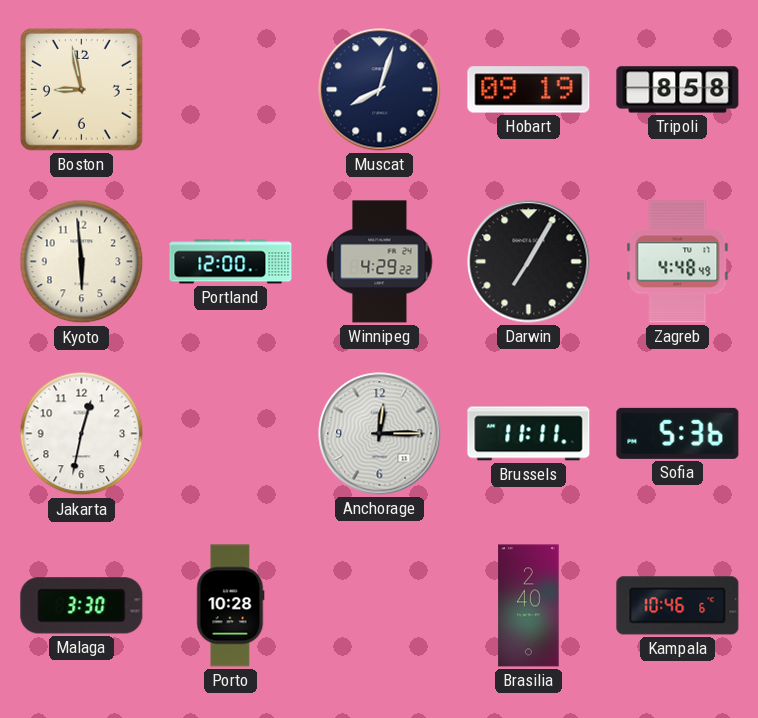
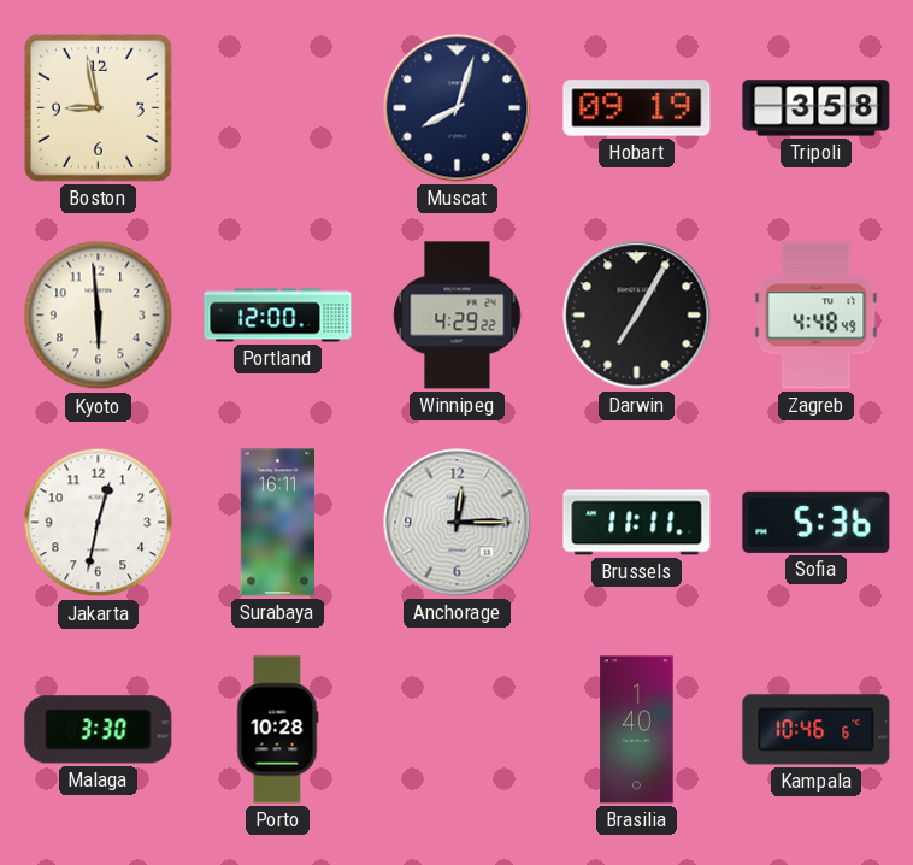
Tripoli: 8:58 -> 3:58 (817, 108)
Surabaya: none -> 16:11 (277, 523)
Brasilia: 2:40 -> 1:40 (637, 730)
